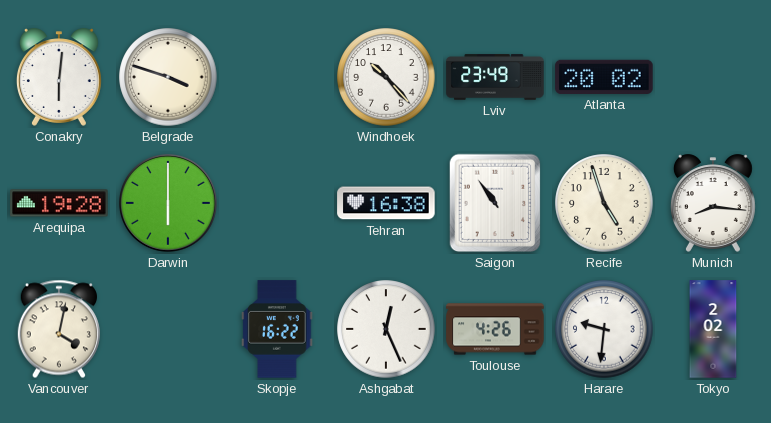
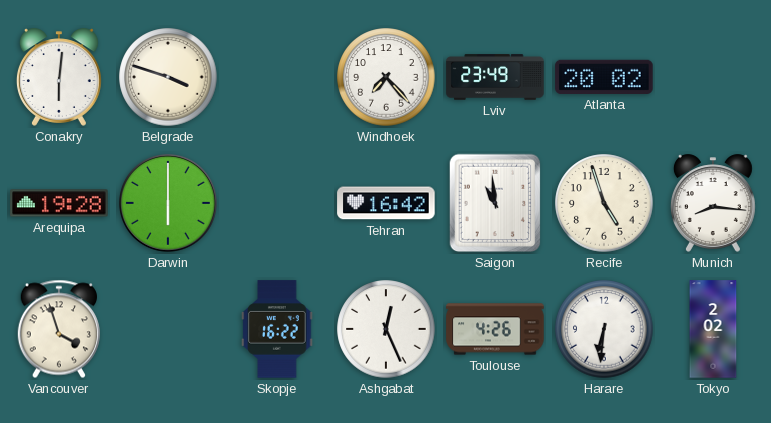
Windhoek: 10:23 -> 7:23 (386, 77)
Tehran: 16:38 -> 16:42 (386, 203)
Saigon: 10:54 -> 10:59 (495, 203)
Vancouver: 4:02 -> 3:57 (59, 329)
Harare: 9:31 -> 6:31 (604, 329)
